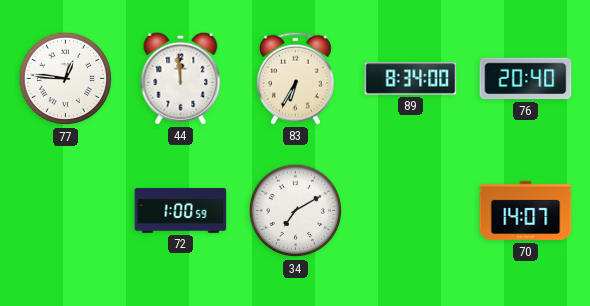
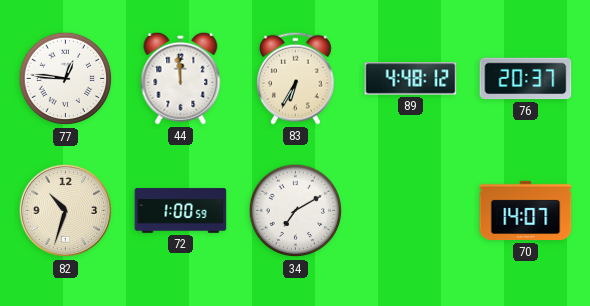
89: 8:34 -> 4:48 (411, 79)
76: 20:40 -> 20:37 (526, 79)
82: none -> 10:33 (66, 211)
